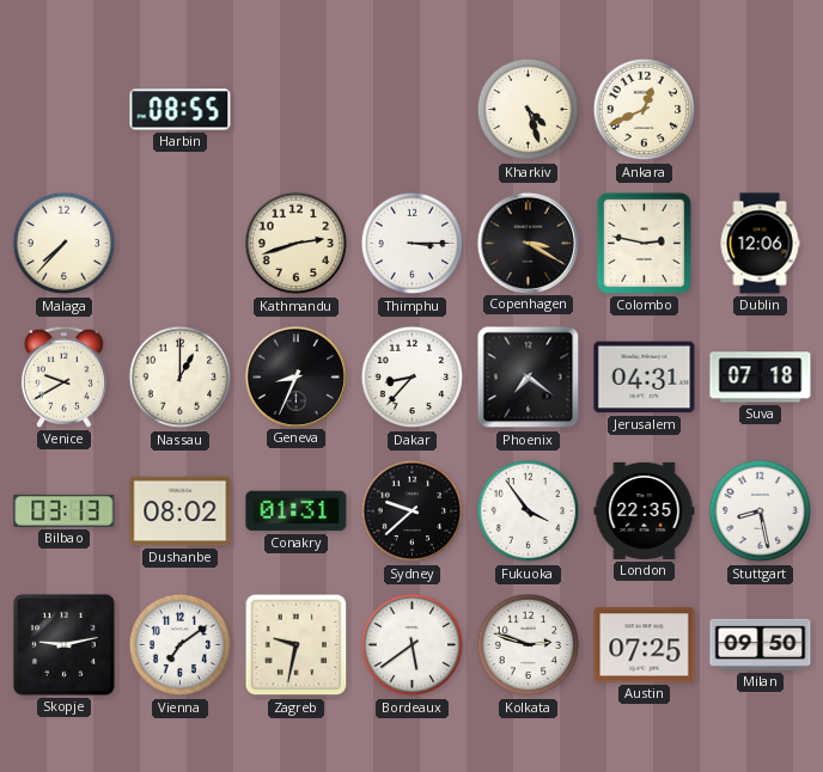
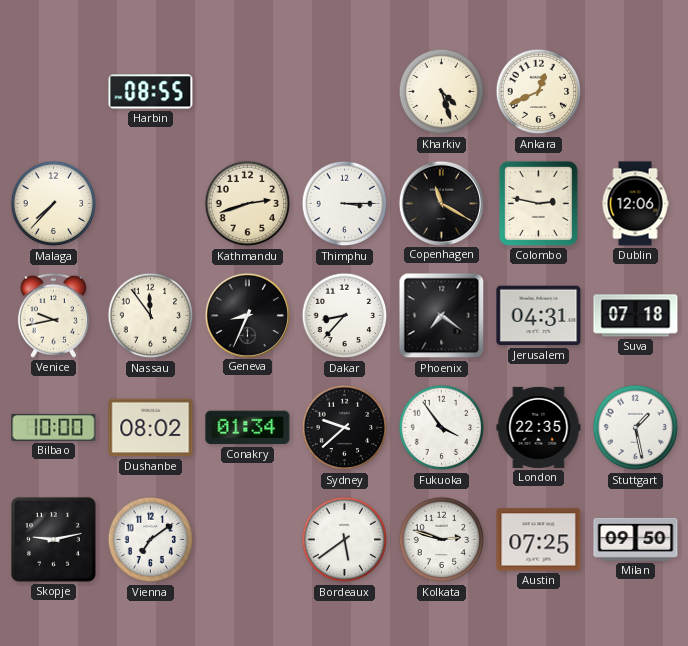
Copenhagen: 3:20 -> 11:20 (441, 203)
Venice: 9:40 -> 9:43 (53, 315)
Nassau: 1:00 -> 11:54 (151, 316)
Bilbao: 03:13 -> 10:00 (54, 427)
Conakry: 01:31 -> 01:34 (248, 428)
Stuttgart: 8:28 -> 1:28 (636, 428)
Zagreb: 9:32 -> none (297, 645)
